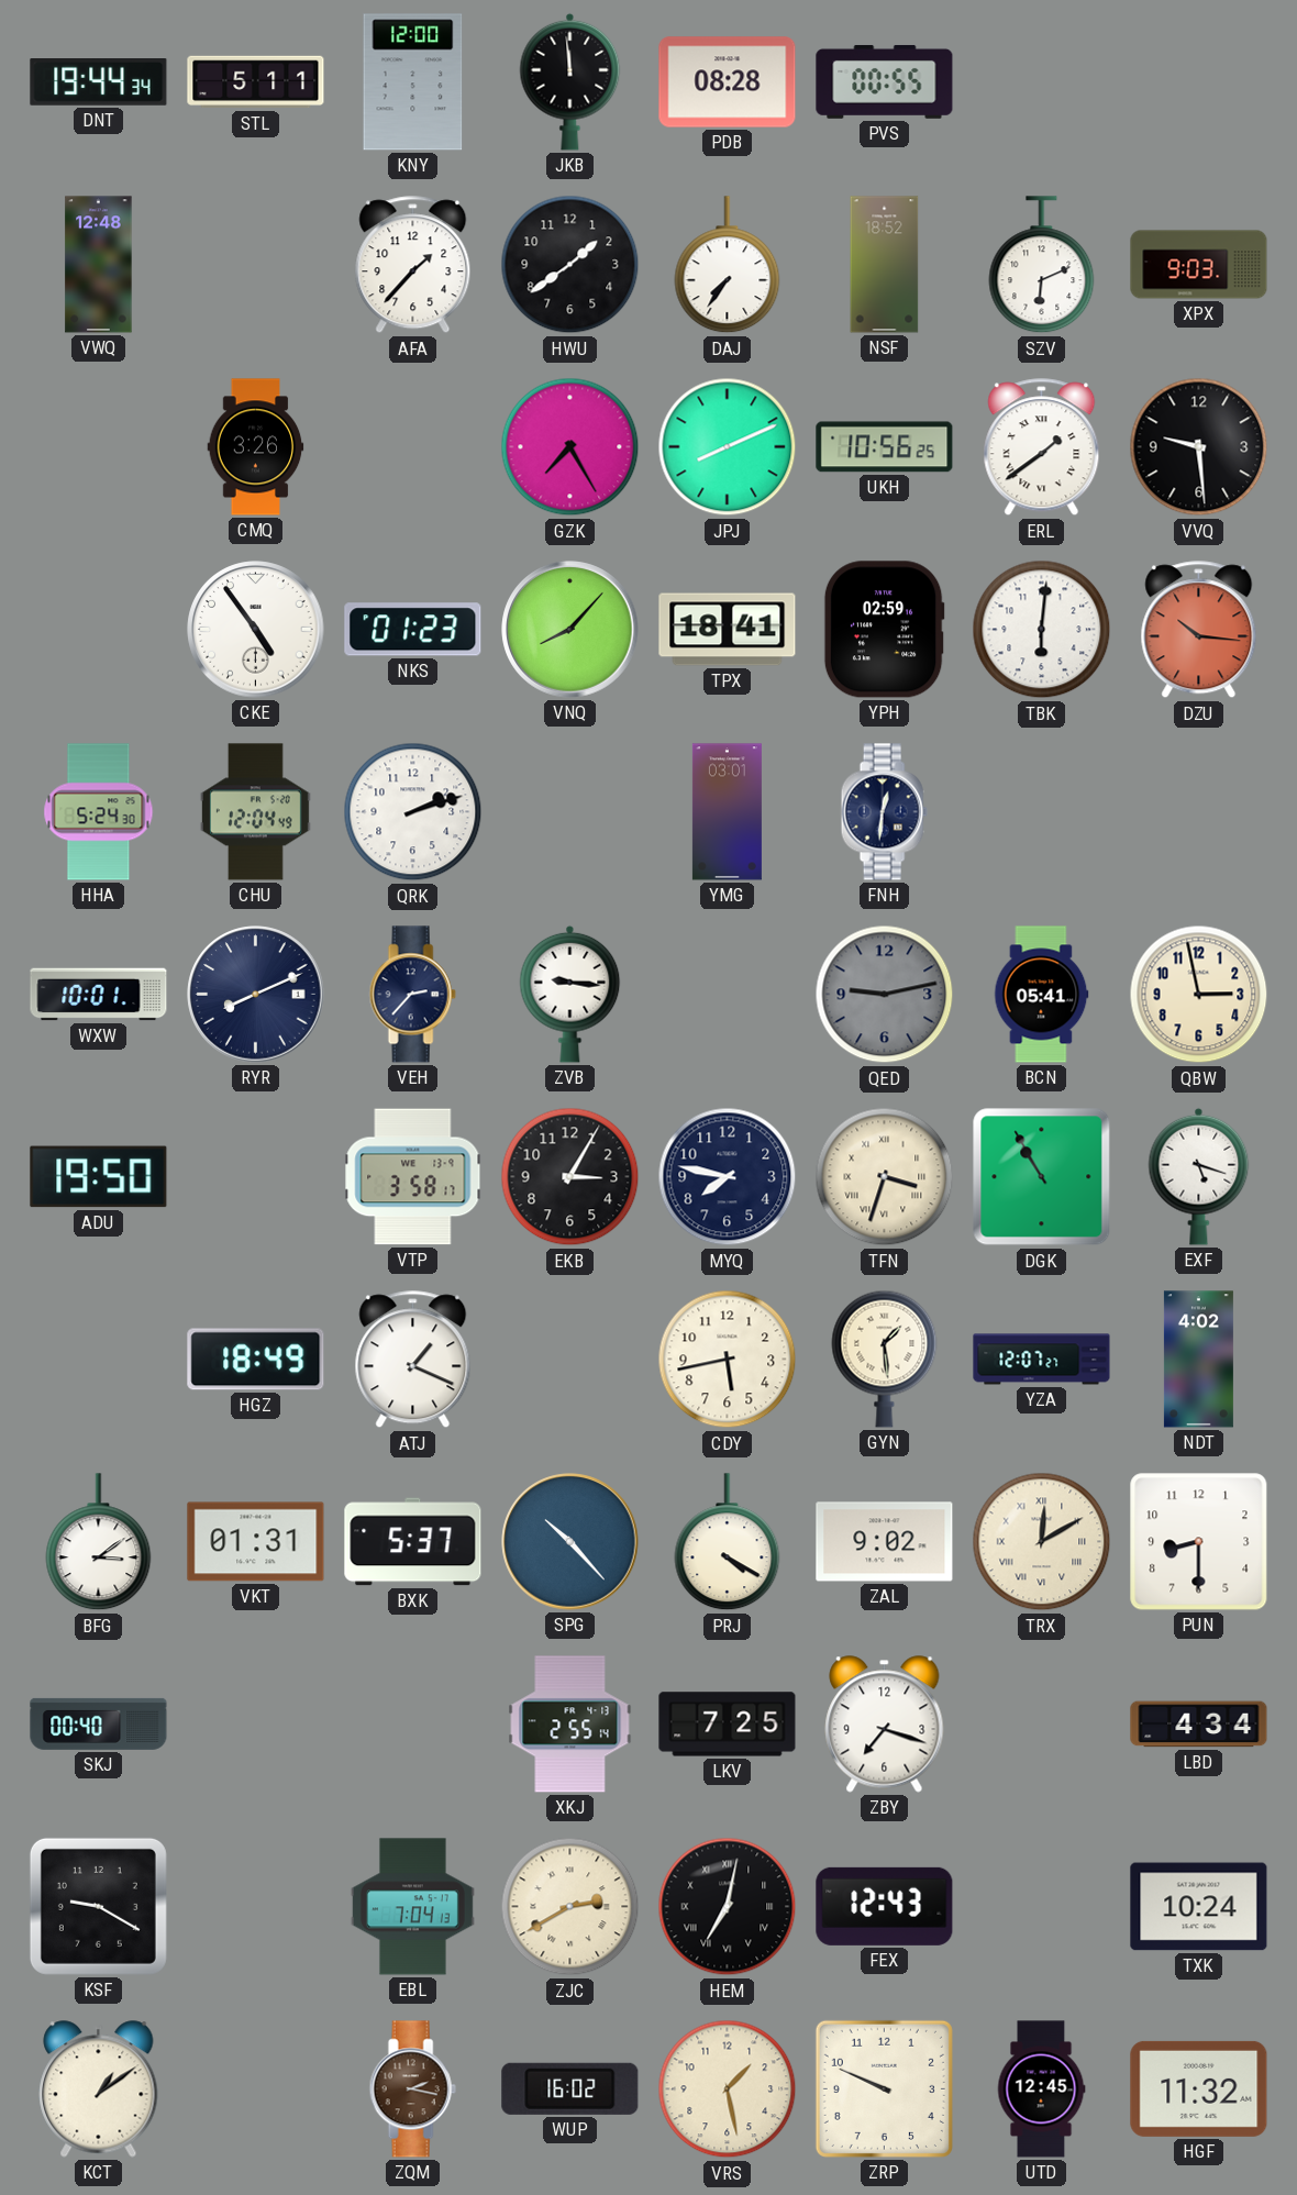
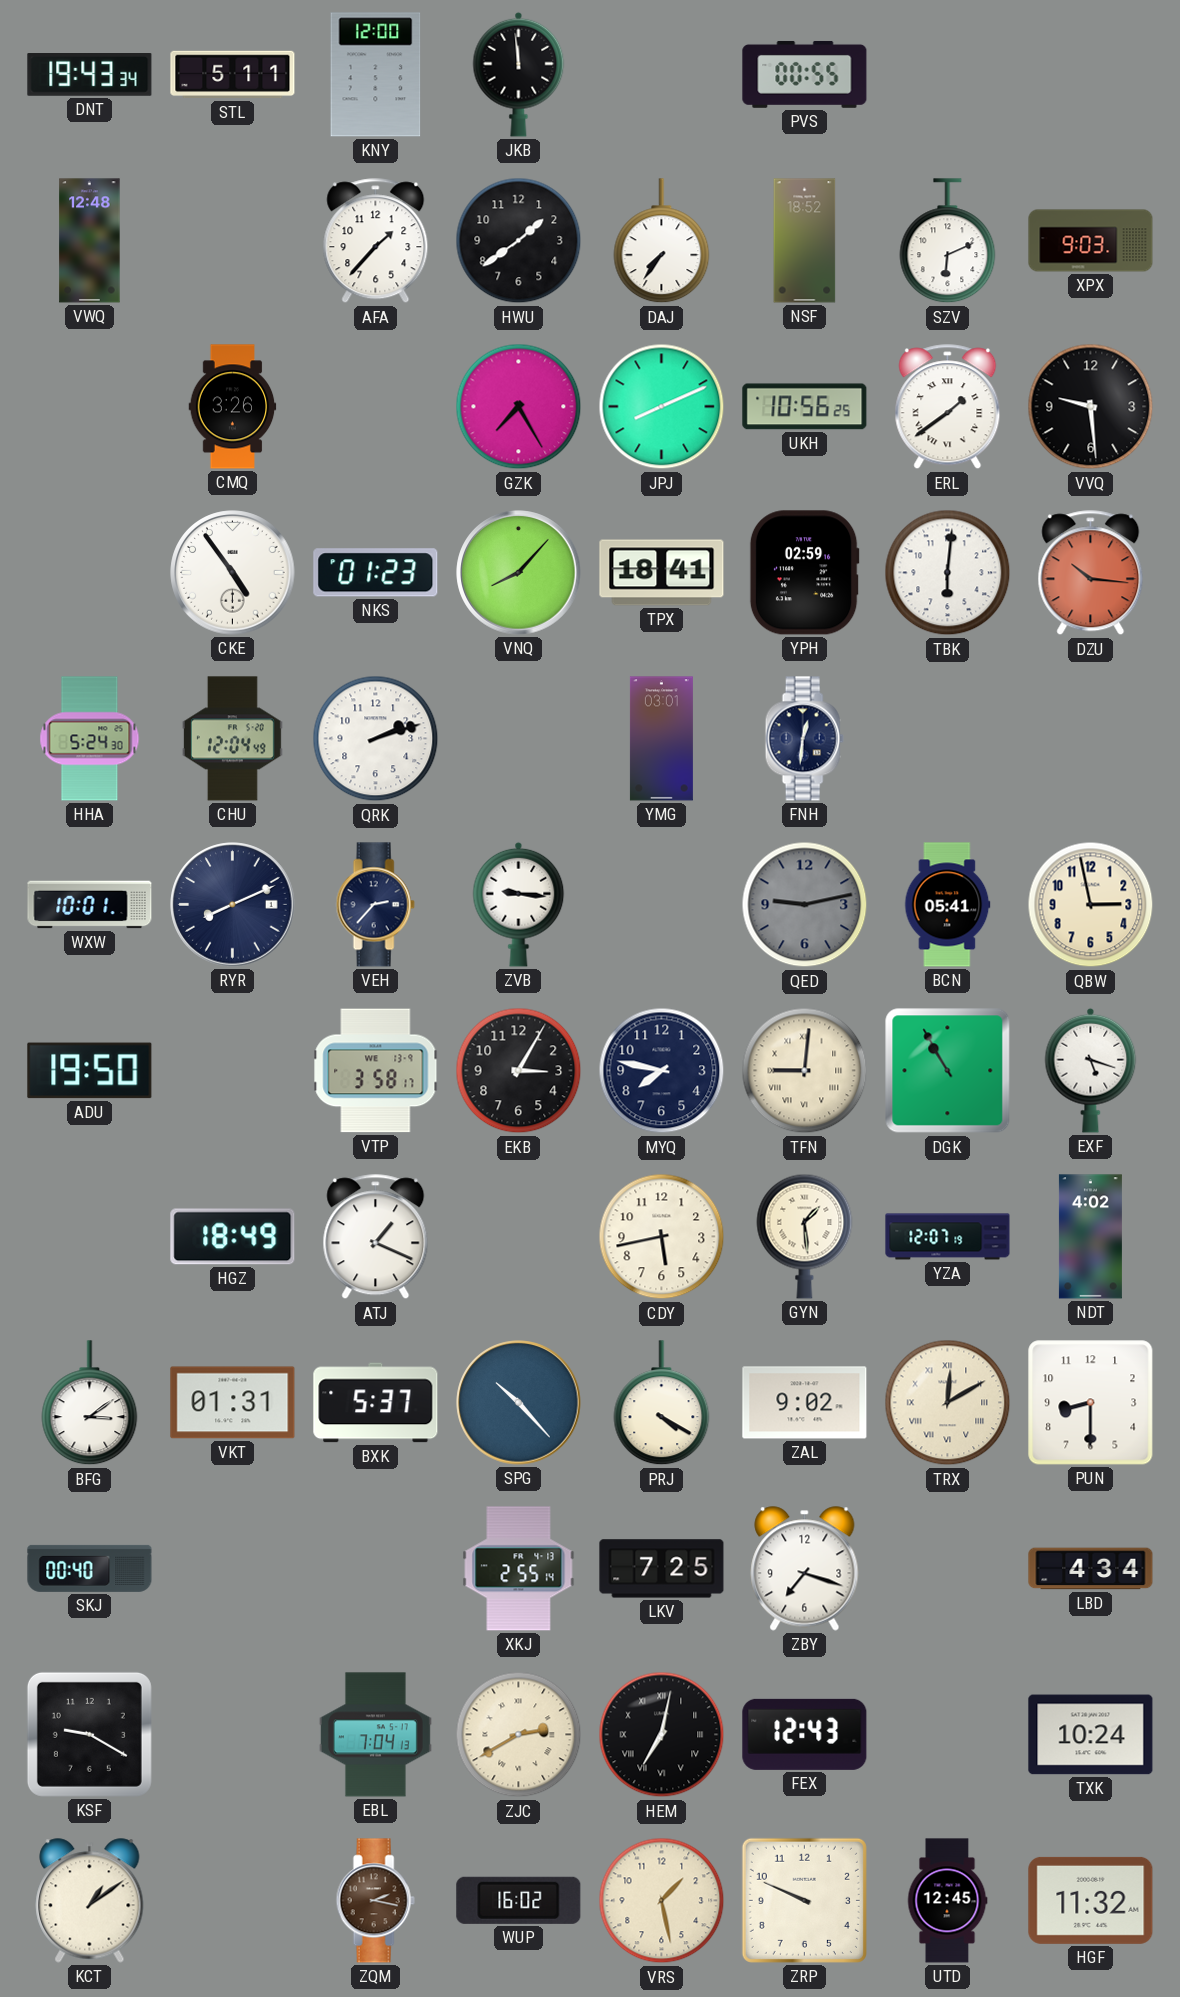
DNT: 19:44 -> 19:43 (90, 75)
PDB: 08:28 -> none (728, 82)
TFN: 3:33 -> 9:01 (805, 1071)
YZA: 12:07:27 -> 12:07:19 (948, 1237)
